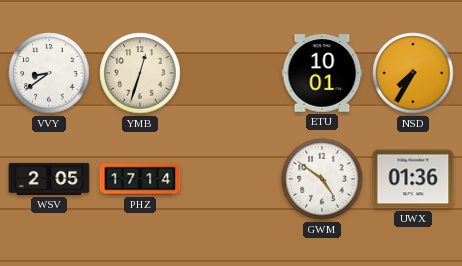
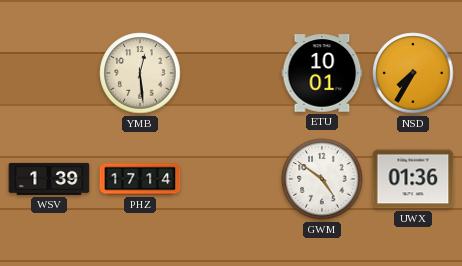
VVY: 8:39 -> none (49, 73)
YMB: 12:33 -> 12:29 (140, 73)
WSV: 2:05 -> 1:39 (49, 179)
